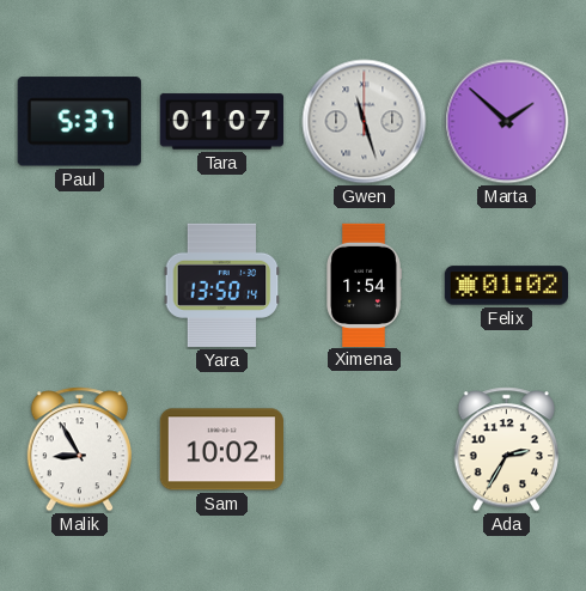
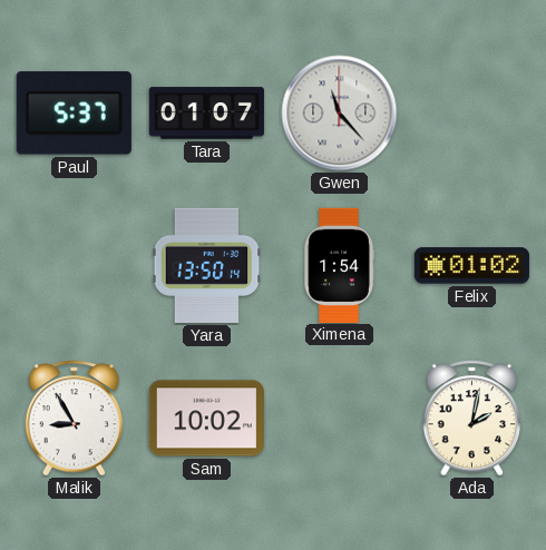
Gwen: 11:27 -> 11:23 (340, 114)
Marta: 1:52 -> none (507, 122)
Ada: 2:35 -> 2:02 (472, 419)
